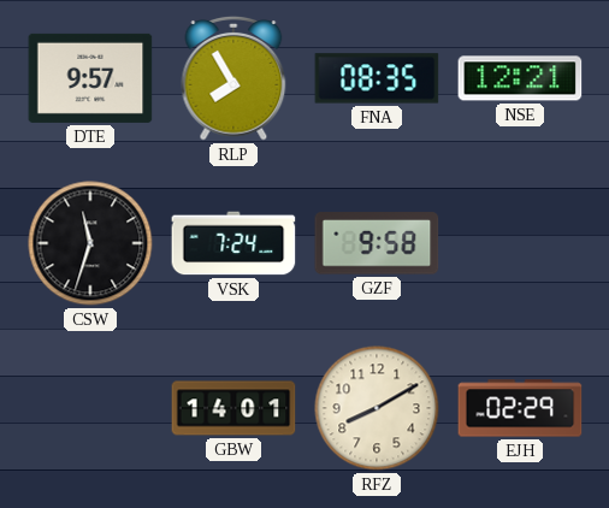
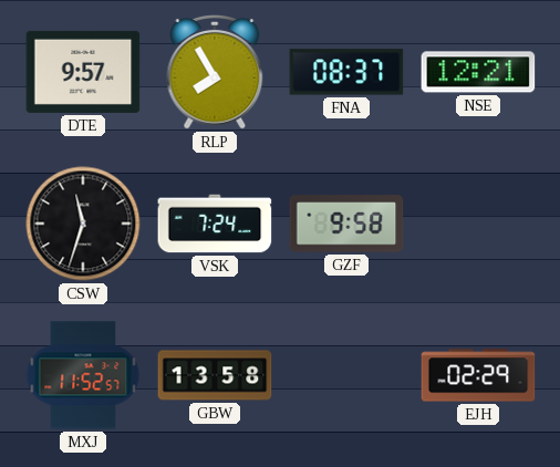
FNA: 08:35 -> 08:37 (346, 72)
MXJ: none -> 11:52 (83, 375)
GBW: 14:01 -> 13:58 (215, 375)
RFZ: 8:10 -> none (377, 408)
